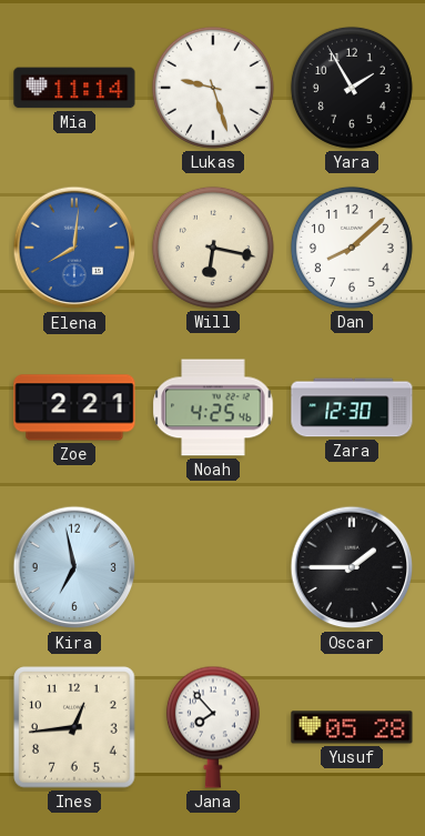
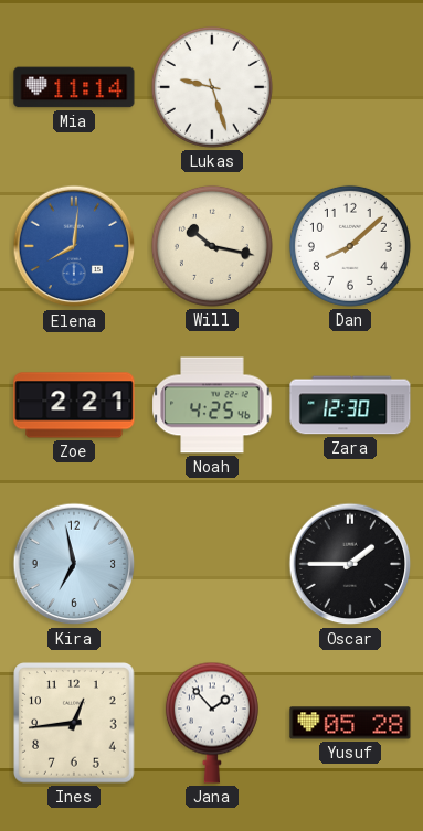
Yara: 1:55 -> none (352, 88)
Will: 6:17 -> 10:17 (212, 246)
Jana: 7:53 -> 1:53 (212, 723)
